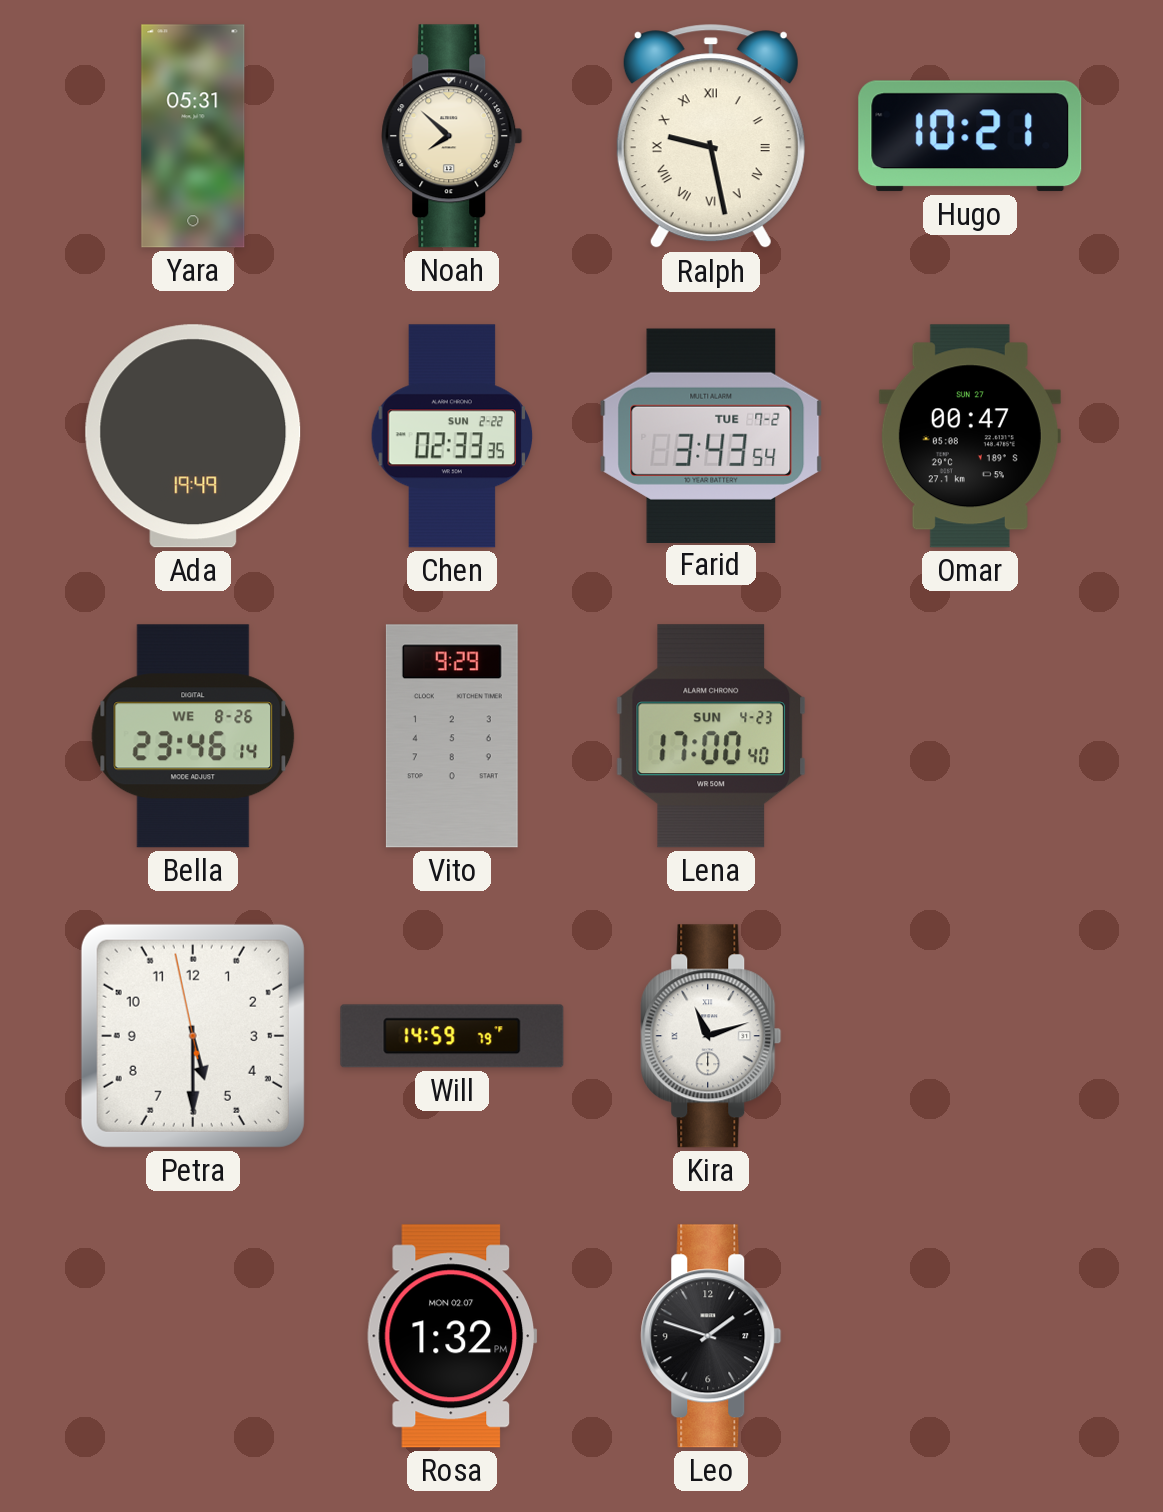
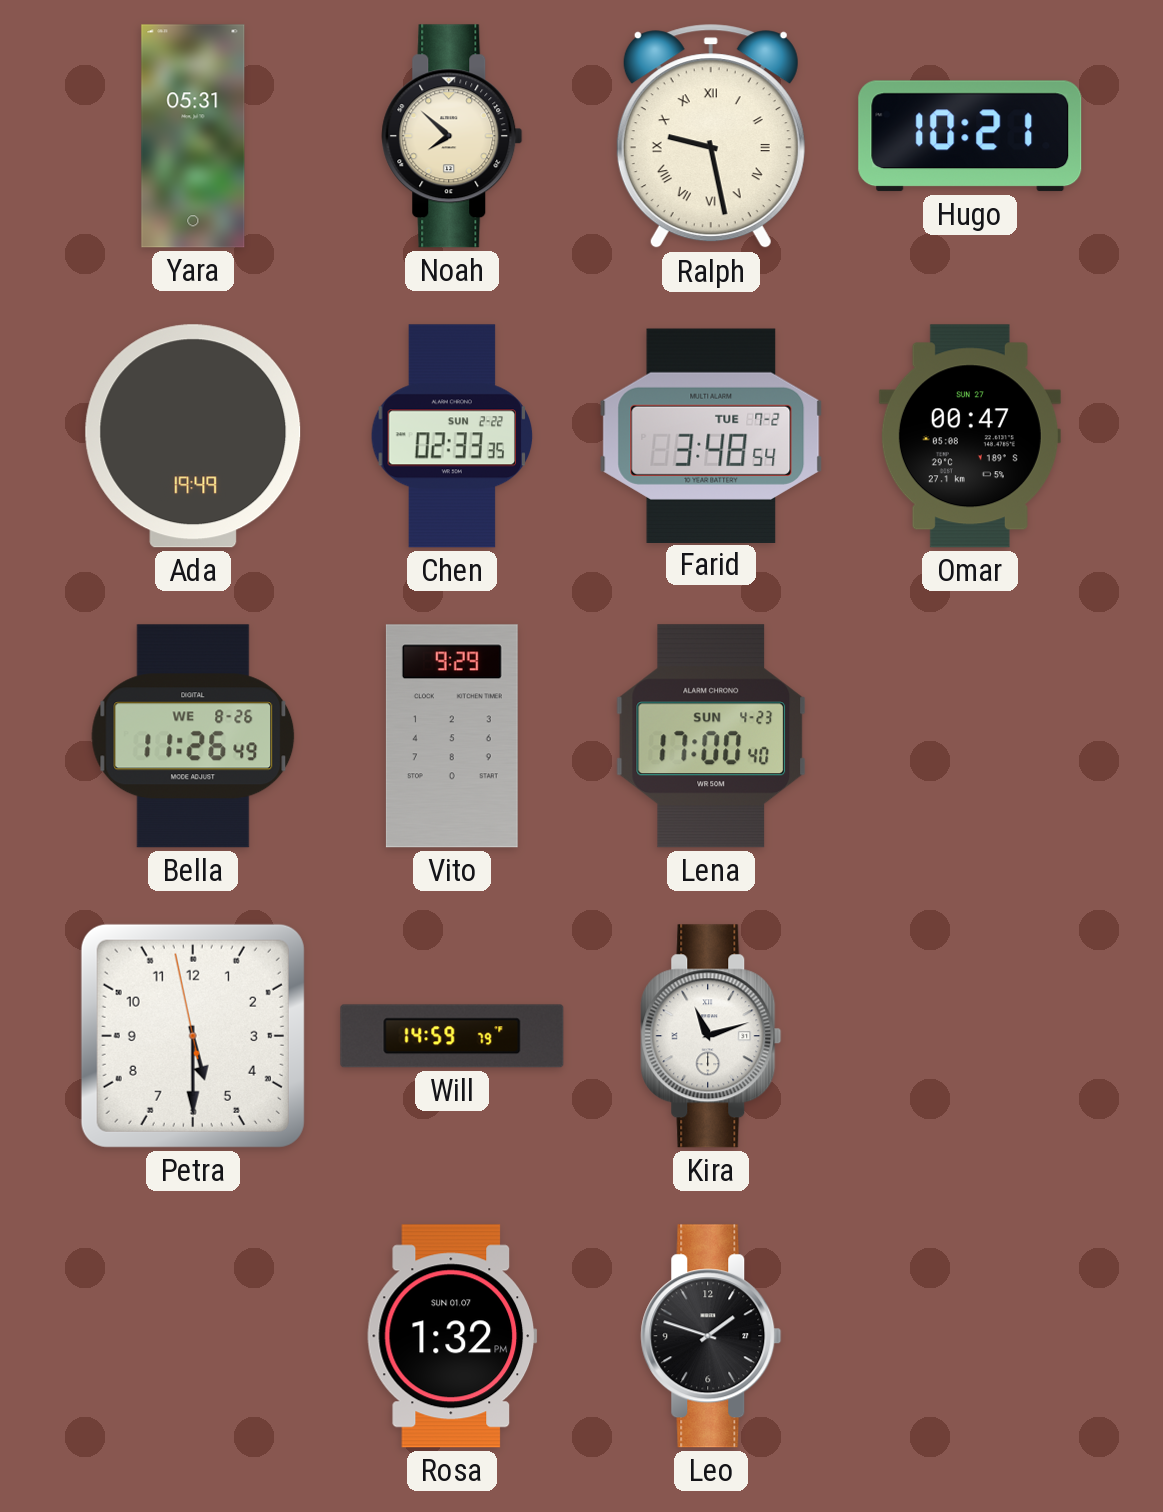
Farid: 3:43 -> 3:48 (711, 435)
Bella: 23:46 -> 11:26 (193, 736)
Rosa date: MON 02.07 -> SUN 01.07 (452, 1336)
